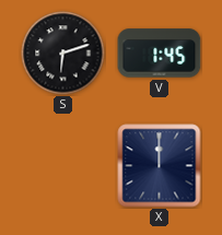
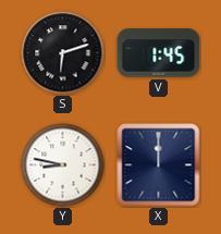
Y: none -> 8:47 (63, 165)
